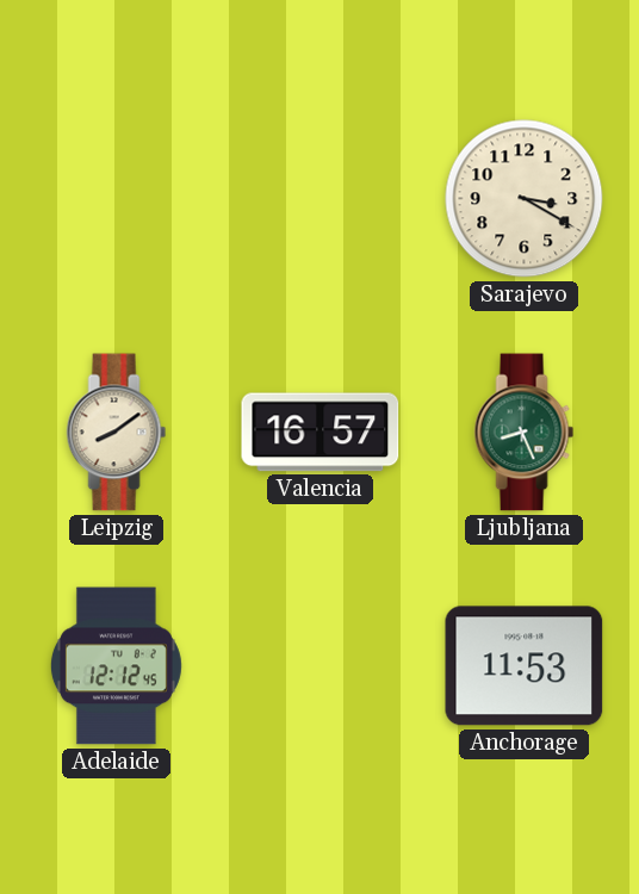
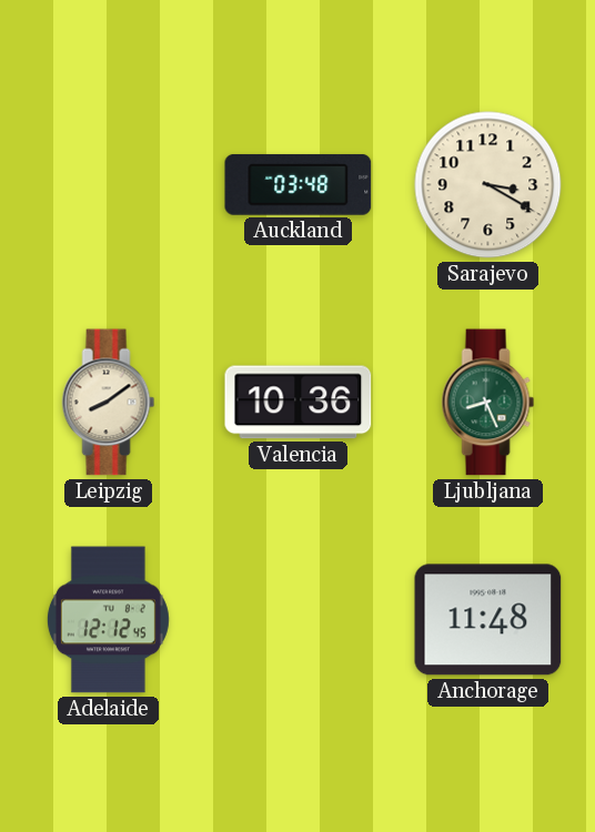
Auckland: none -> 03:48 (299, 184)
Valencia: 16:57 -> 10:36 (299, 403)
Anchorage: 11:53 -> 11:48 (488, 620)
